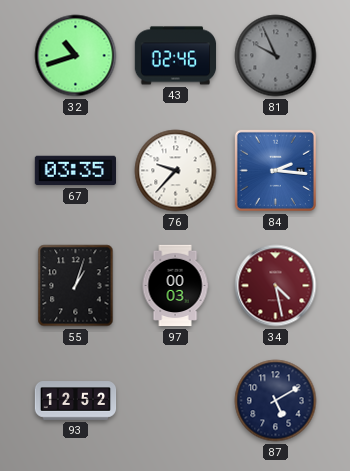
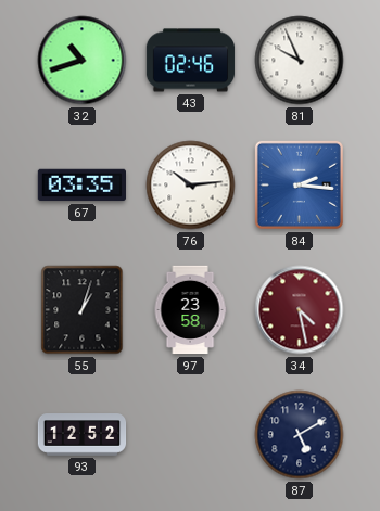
81 dial: grey -> white (300, 61)
76: 9:37 -> 10:14 (191, 186)
97: 00:03 -> 23:58 (190, 310)
